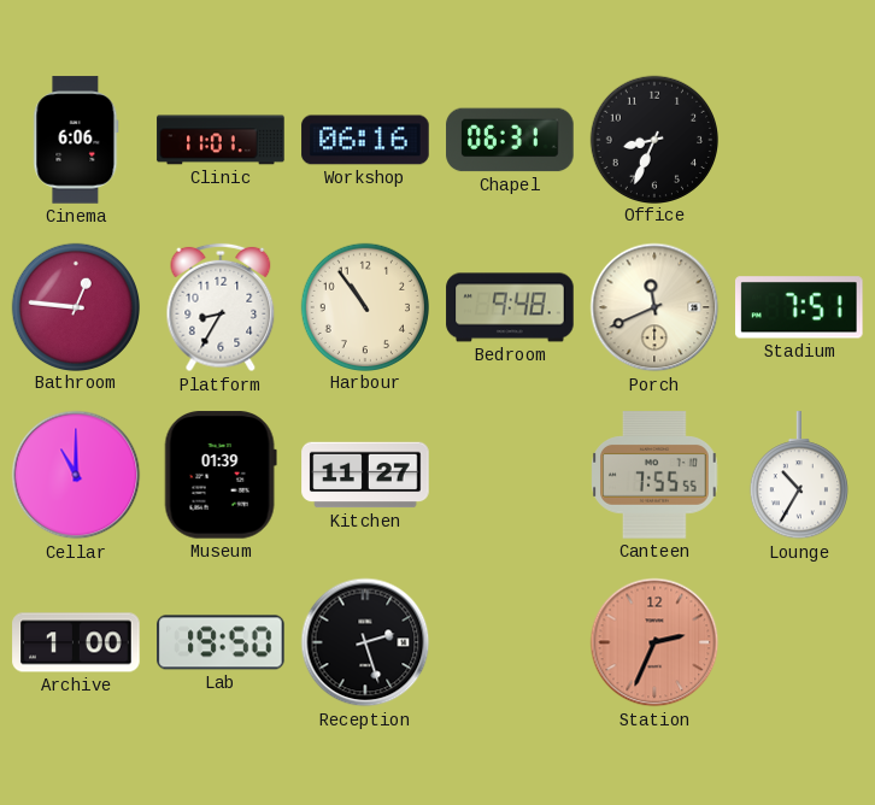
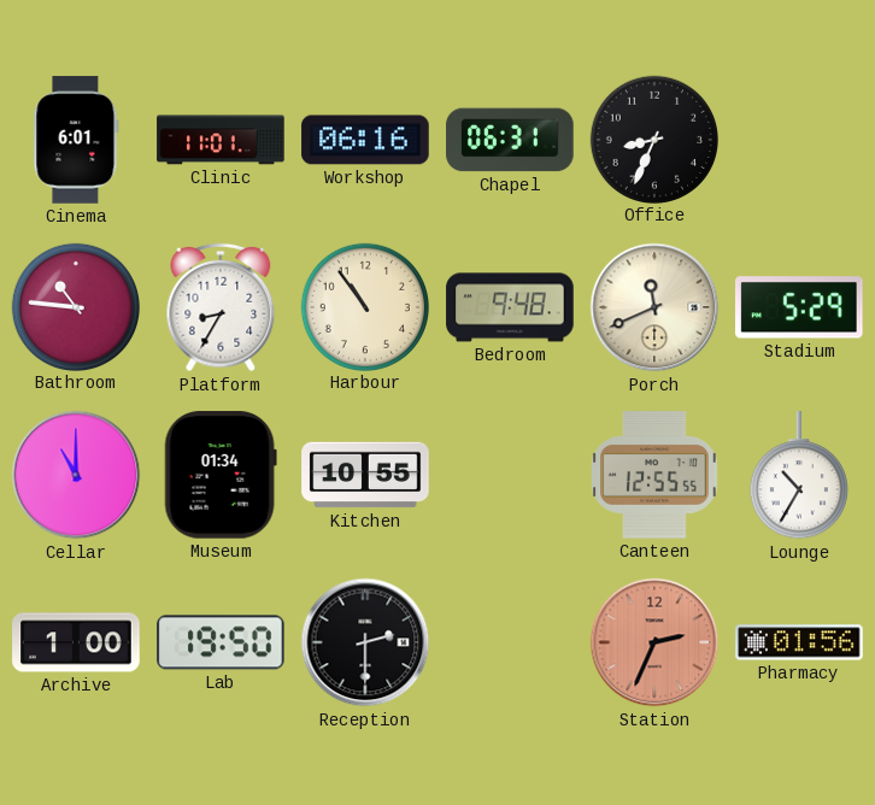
Cinema: 6:06 -> 6:01 (76, 140)
Bathroom: 12:46 -> 10:46 (75, 306)
Stadium: 7:51 -> 5:29 (800, 307)
Museum: 01:39 -> 01:34 (221, 475)
Kitchen: 11:27 -> 10:55 (365, 475)
Canteen: 7:55 -> 12:55 (654, 475)
Reception: 2:27 -> 2:30 (365, 642)
Pharmacy: none -> 01:56 (799, 642)
